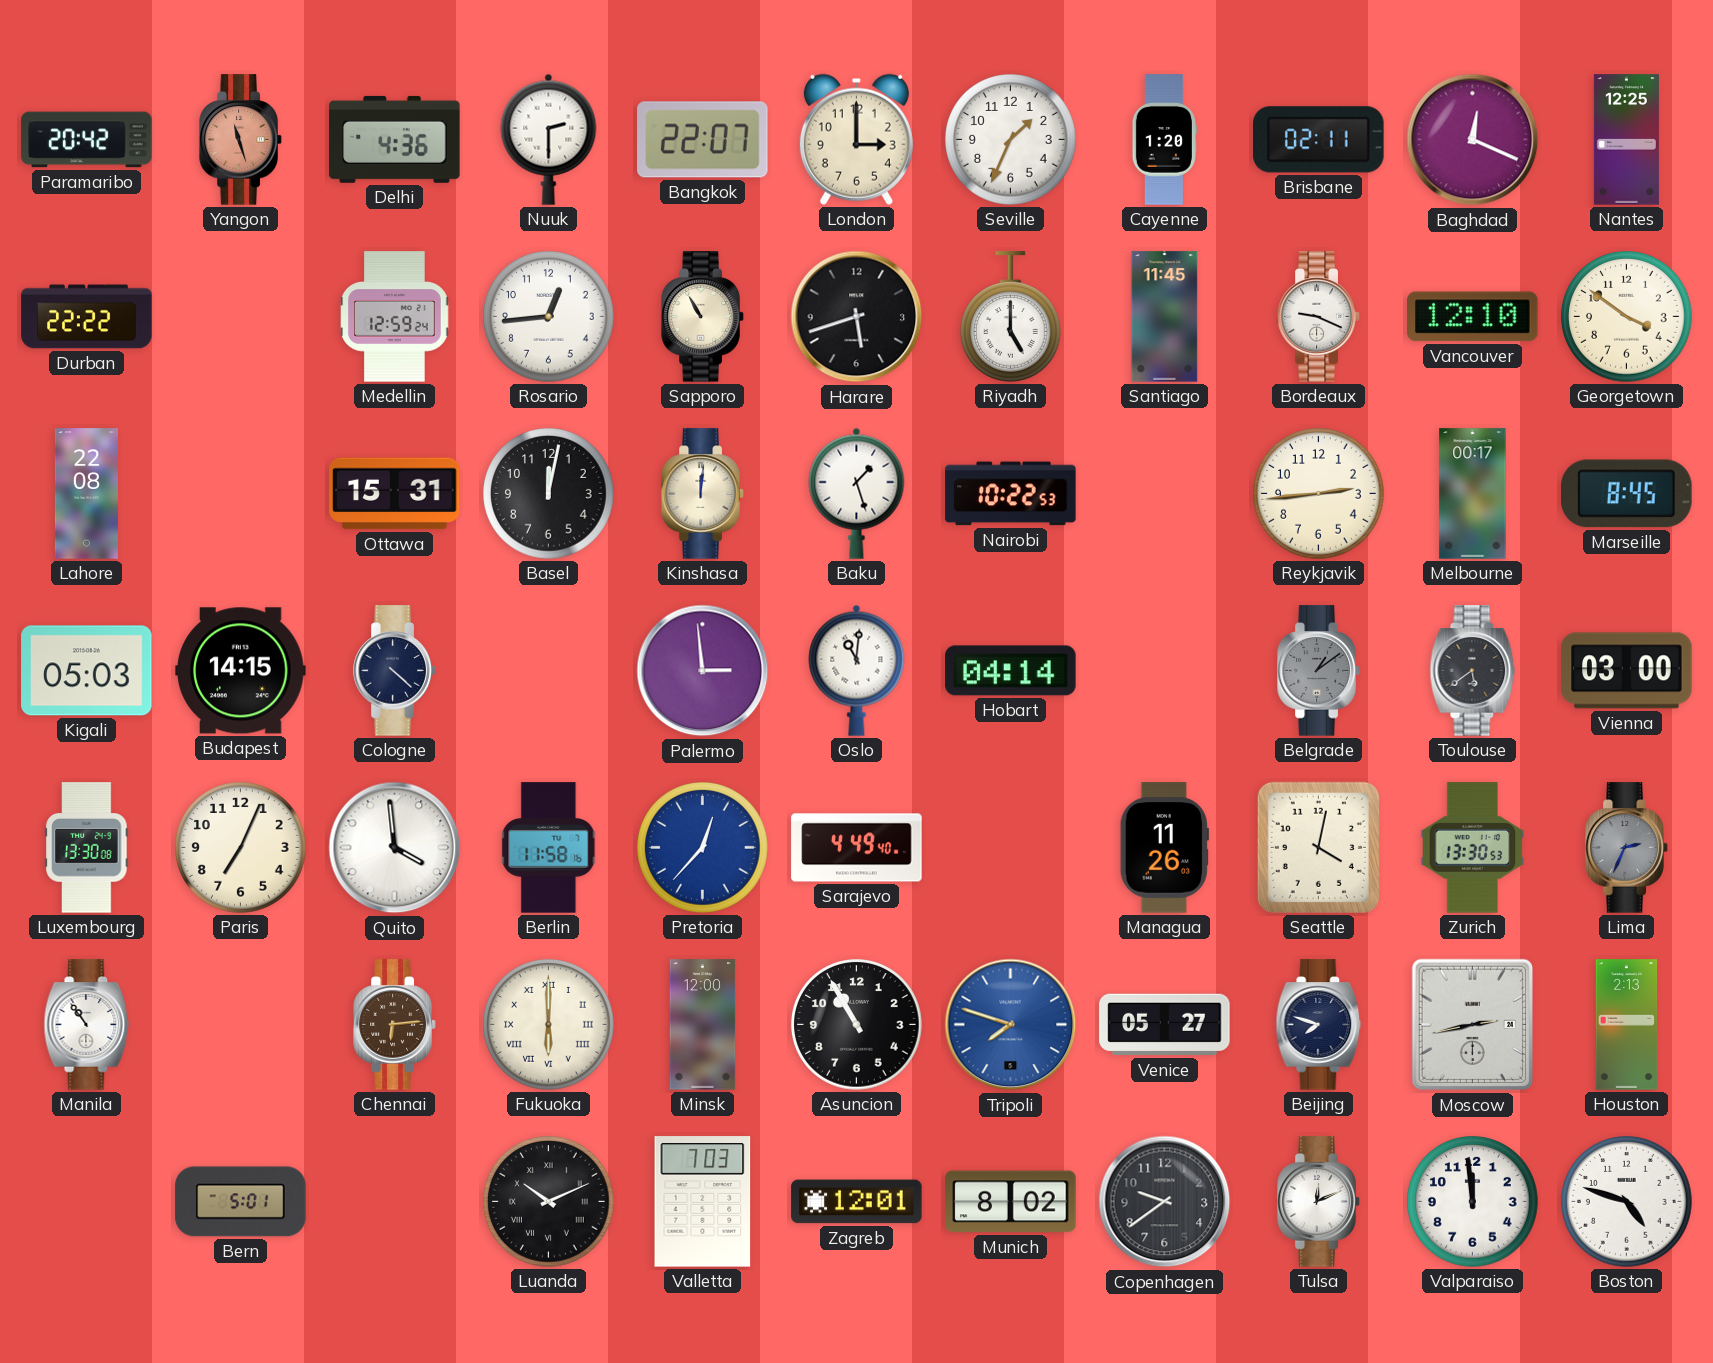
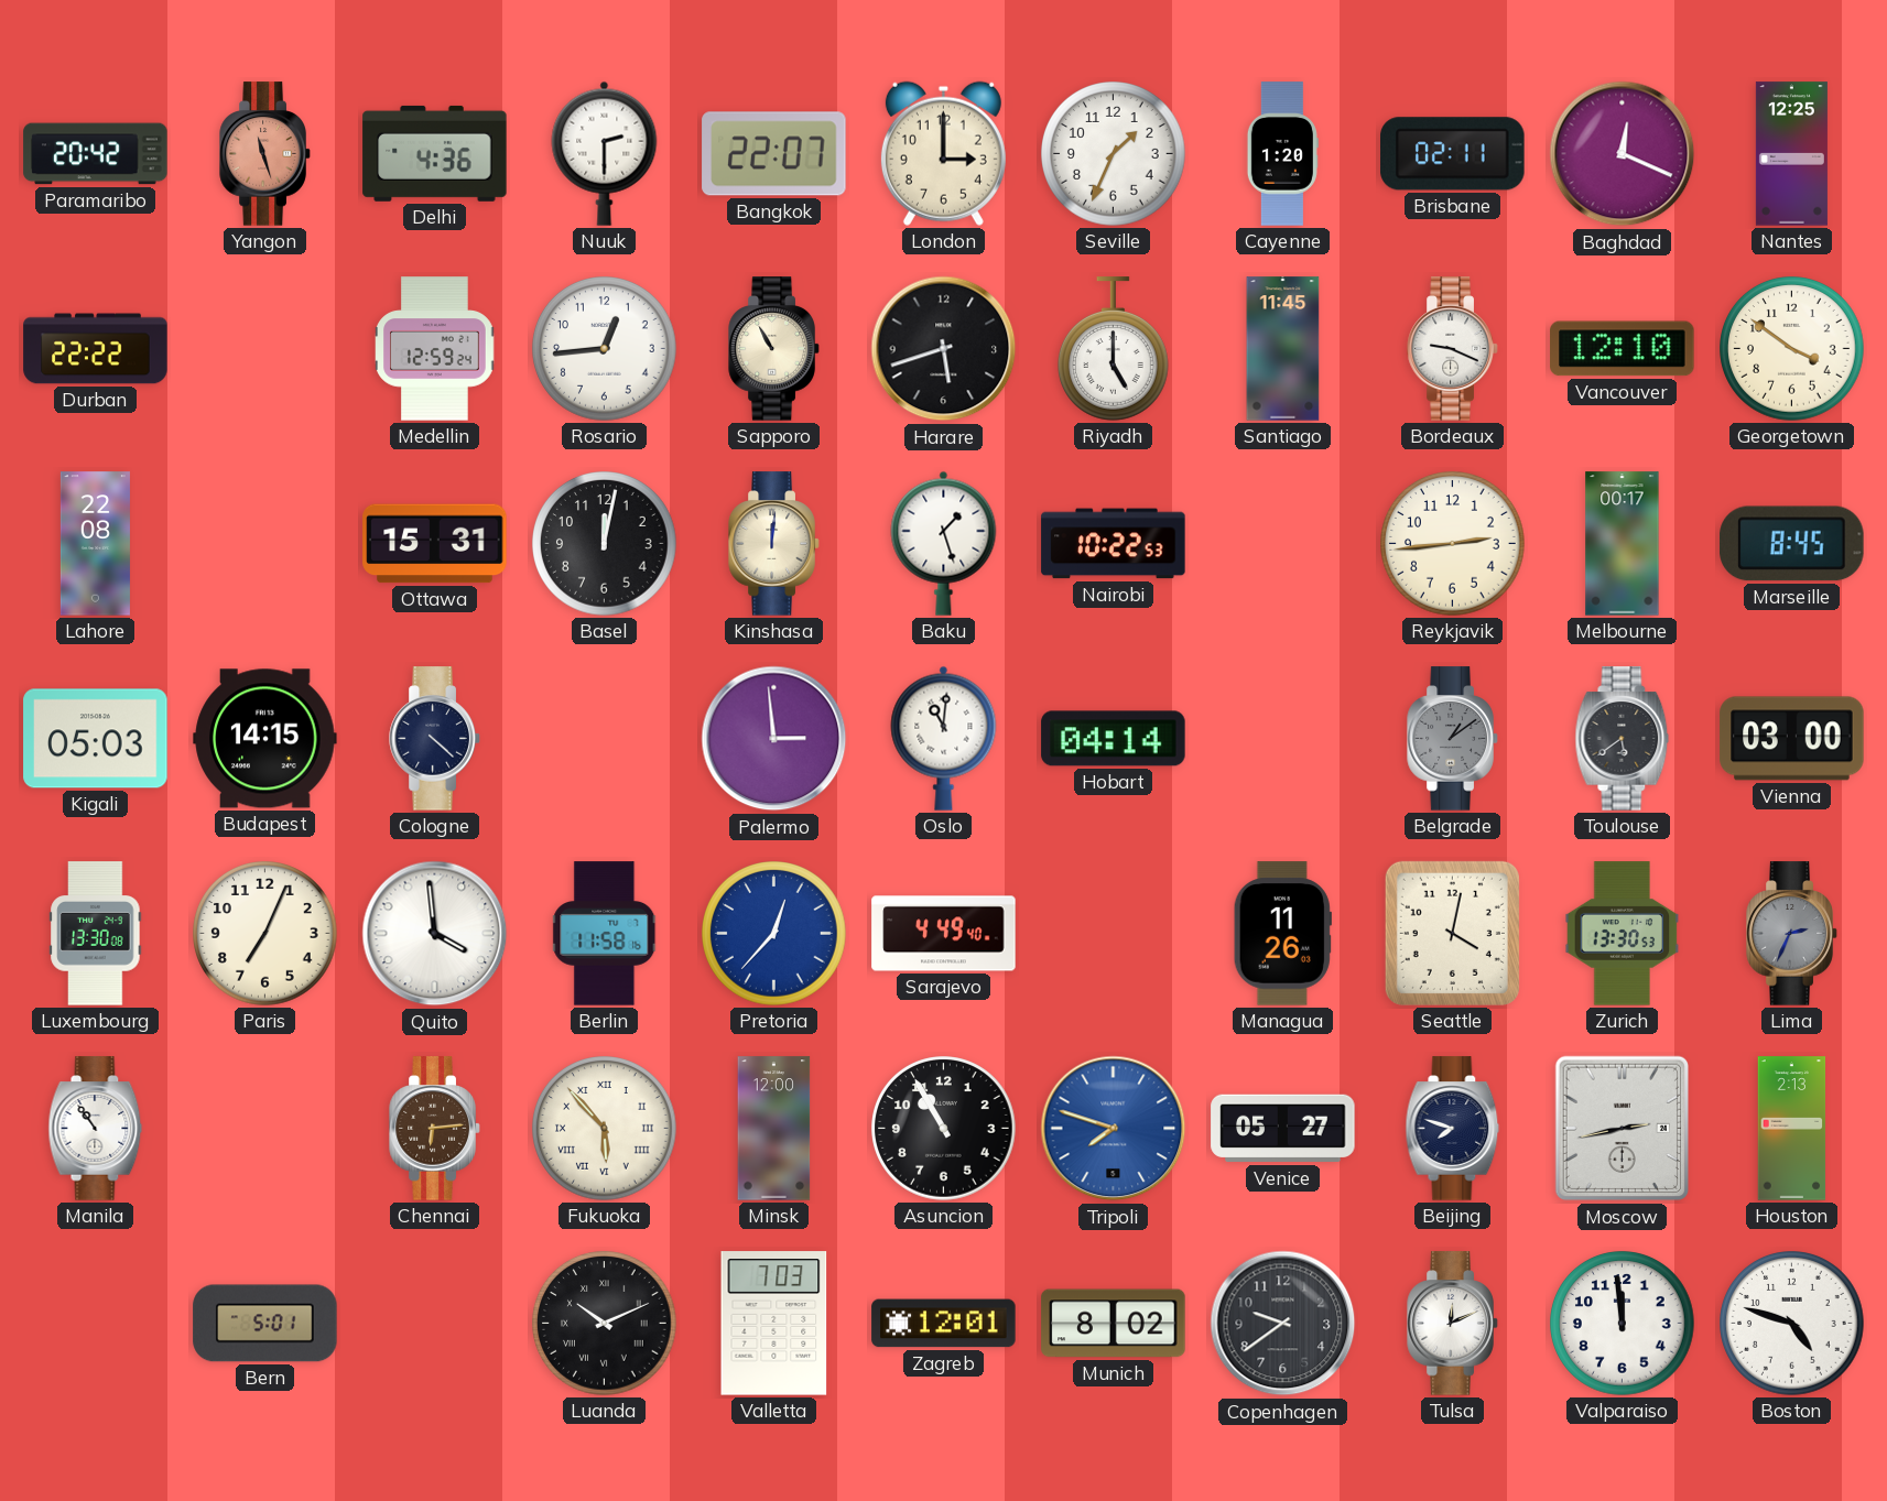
Fukuoka: 6:00 -> 5:53 (605, 1129)
